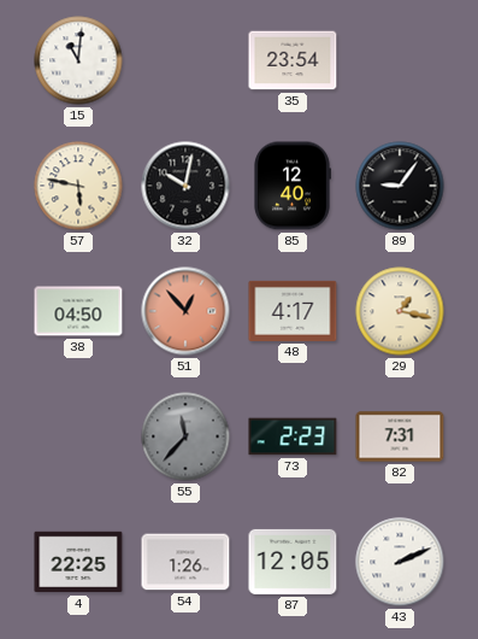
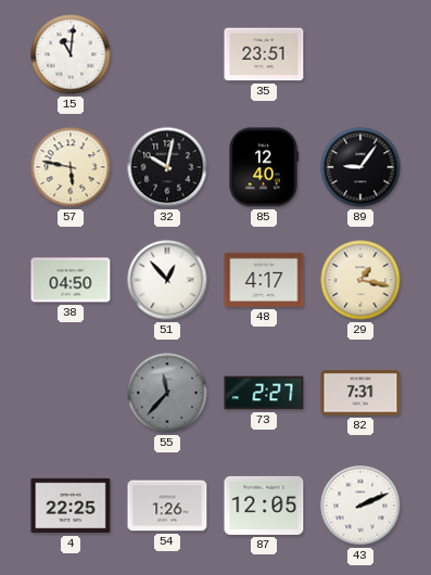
35: 23:54 -> 23:51 (264, 54)
51 dial: salmon -> white (167, 280)
73: 2:23 -> 2:27 (264, 393)
